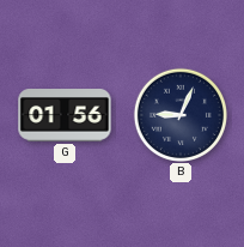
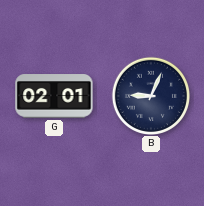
G: 01:56 -> 02:01 (54, 96)
